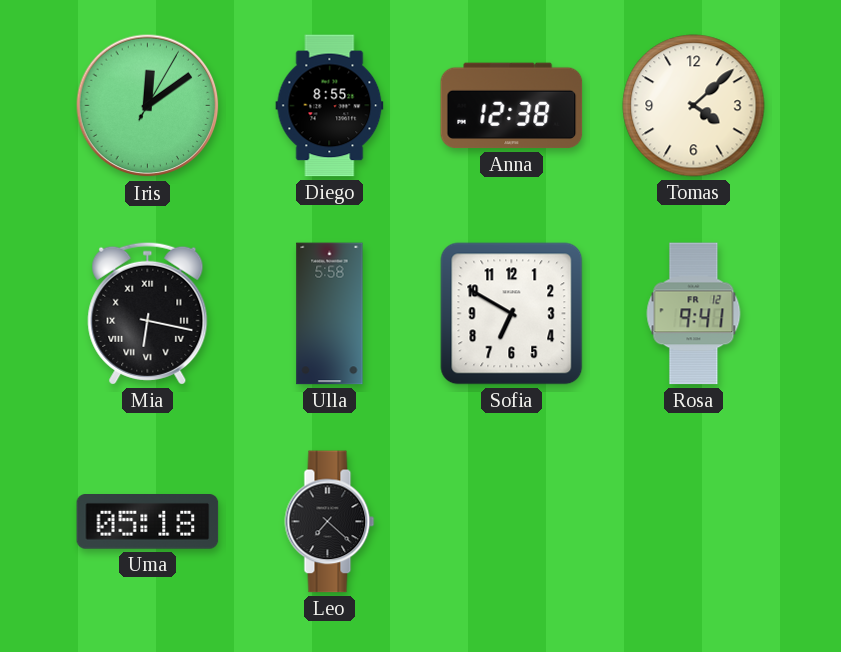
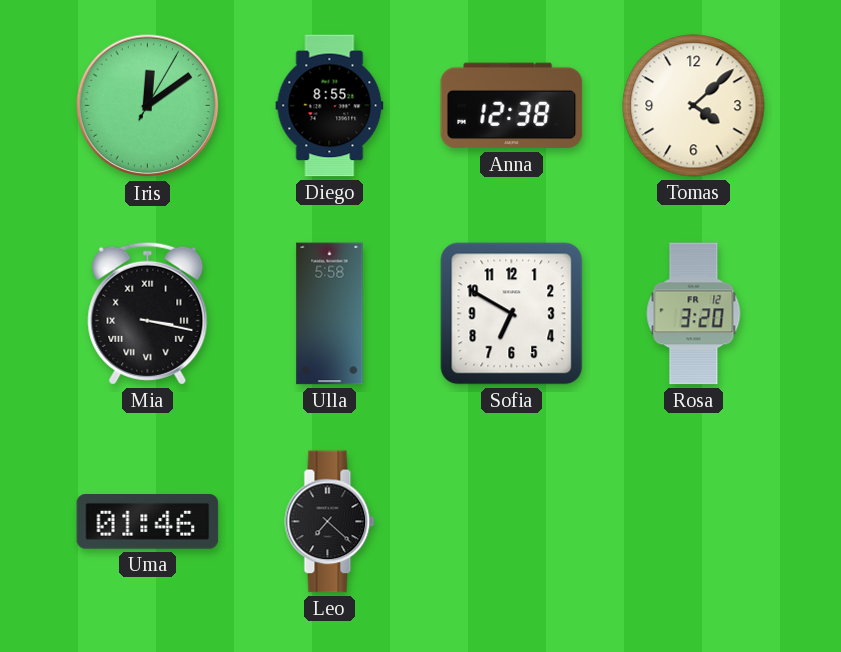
Mia: 6:17 -> 3:17 (148, 313)
Rosa: 9:41 -> 3:20 (694, 314)
Uma: 05:18 -> 01:46 (148, 522)
